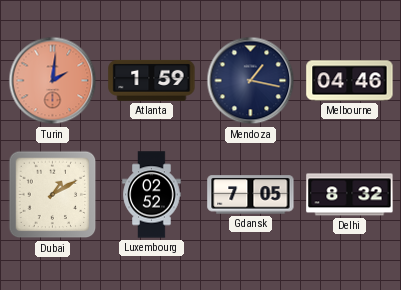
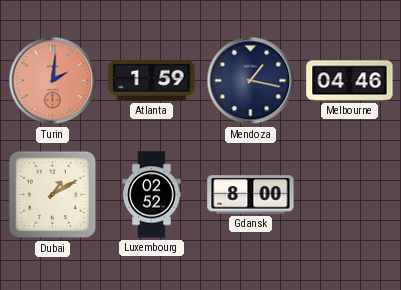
Gdansk: 7:05 -> 8:00 (251, 195)
Delhi: 8:32 -> none (350, 195)
